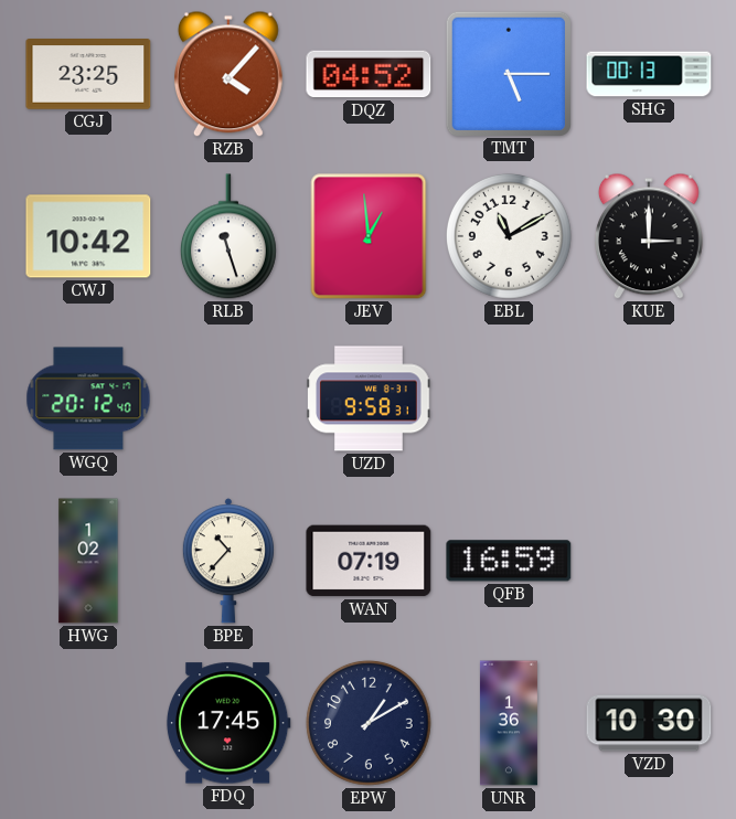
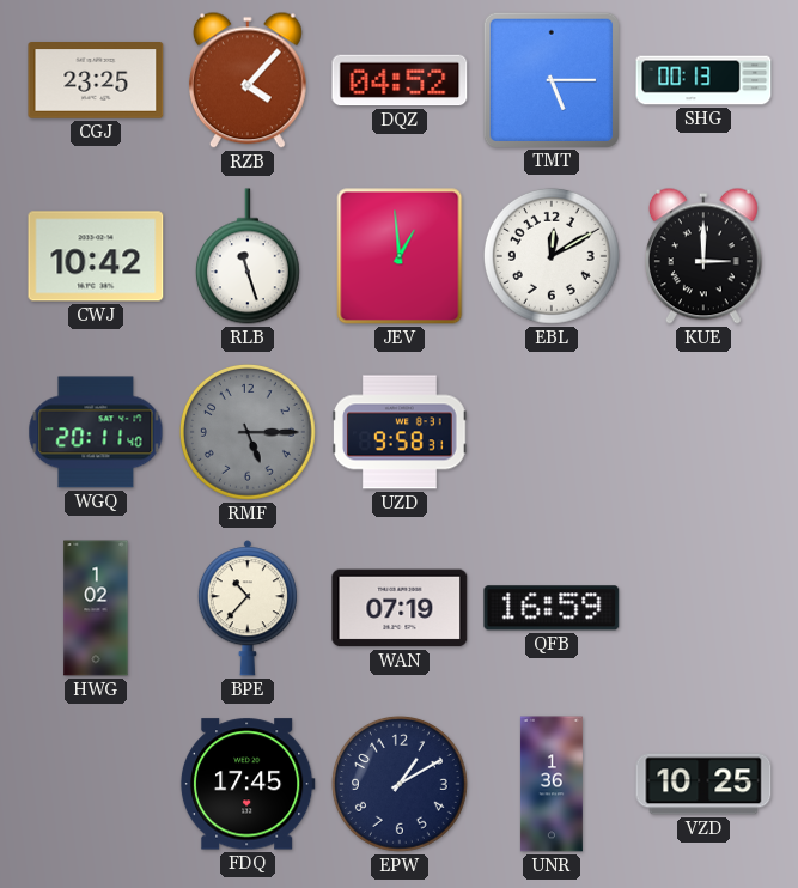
EBL: 11:10 -> 12:10 (552, 256)
WGQ: 20:12 -> 20:11 (96, 432)
RMF: none -> 5:15 (248, 432)
VZD: 10:30 -> 10:25 (703, 784)
